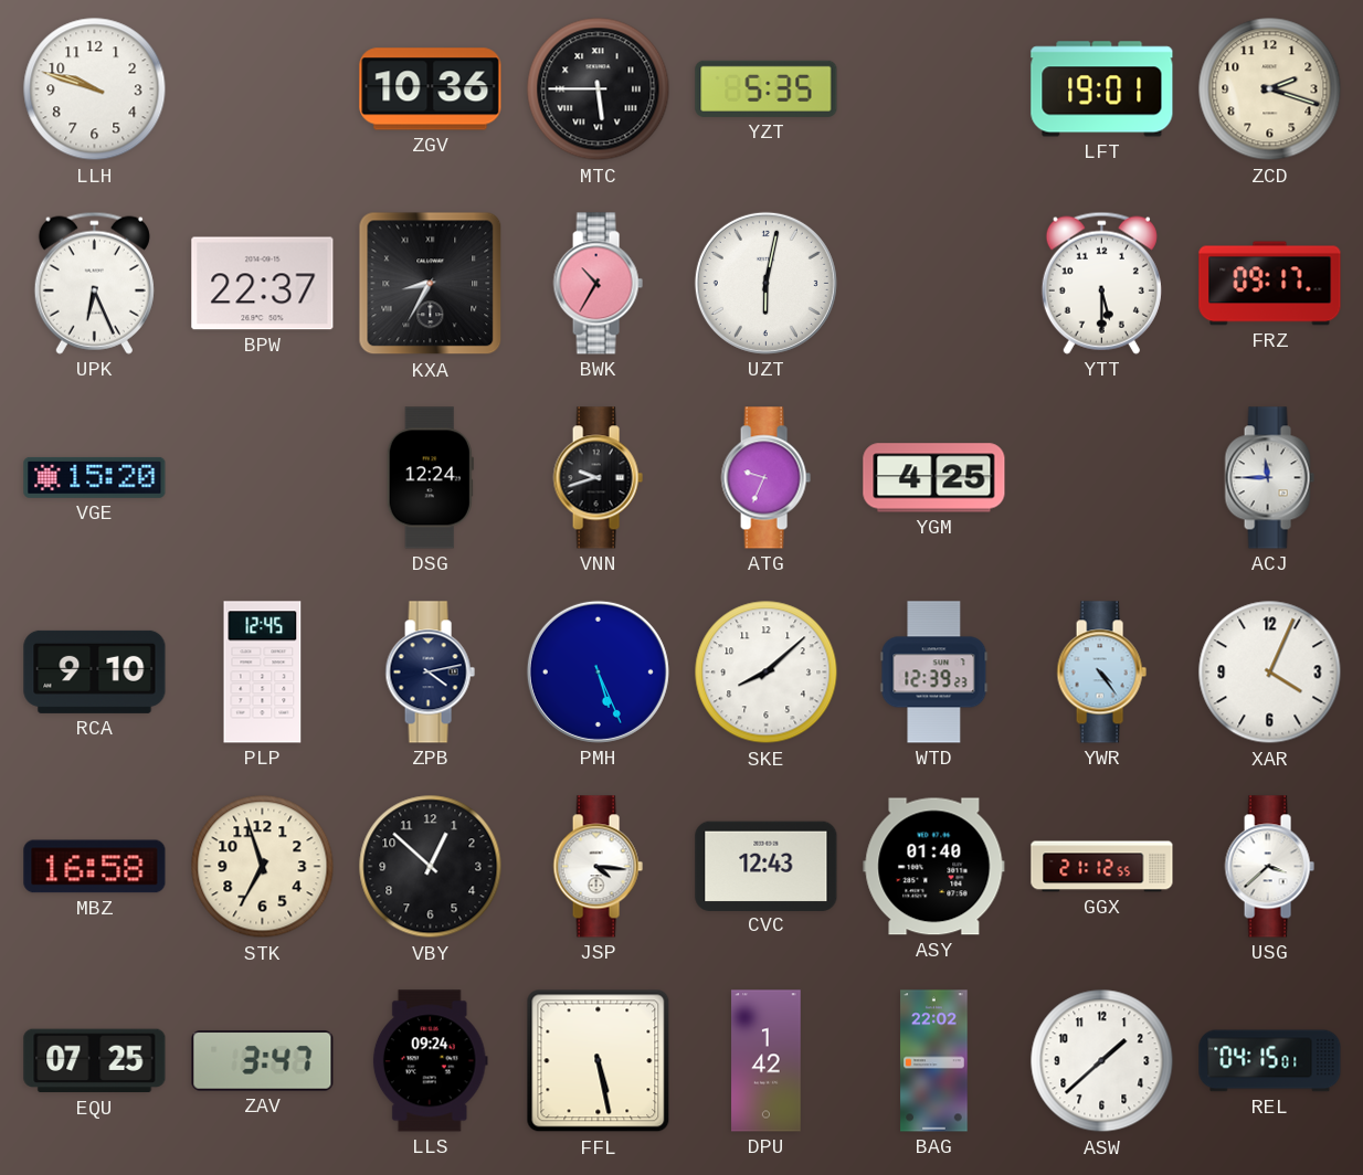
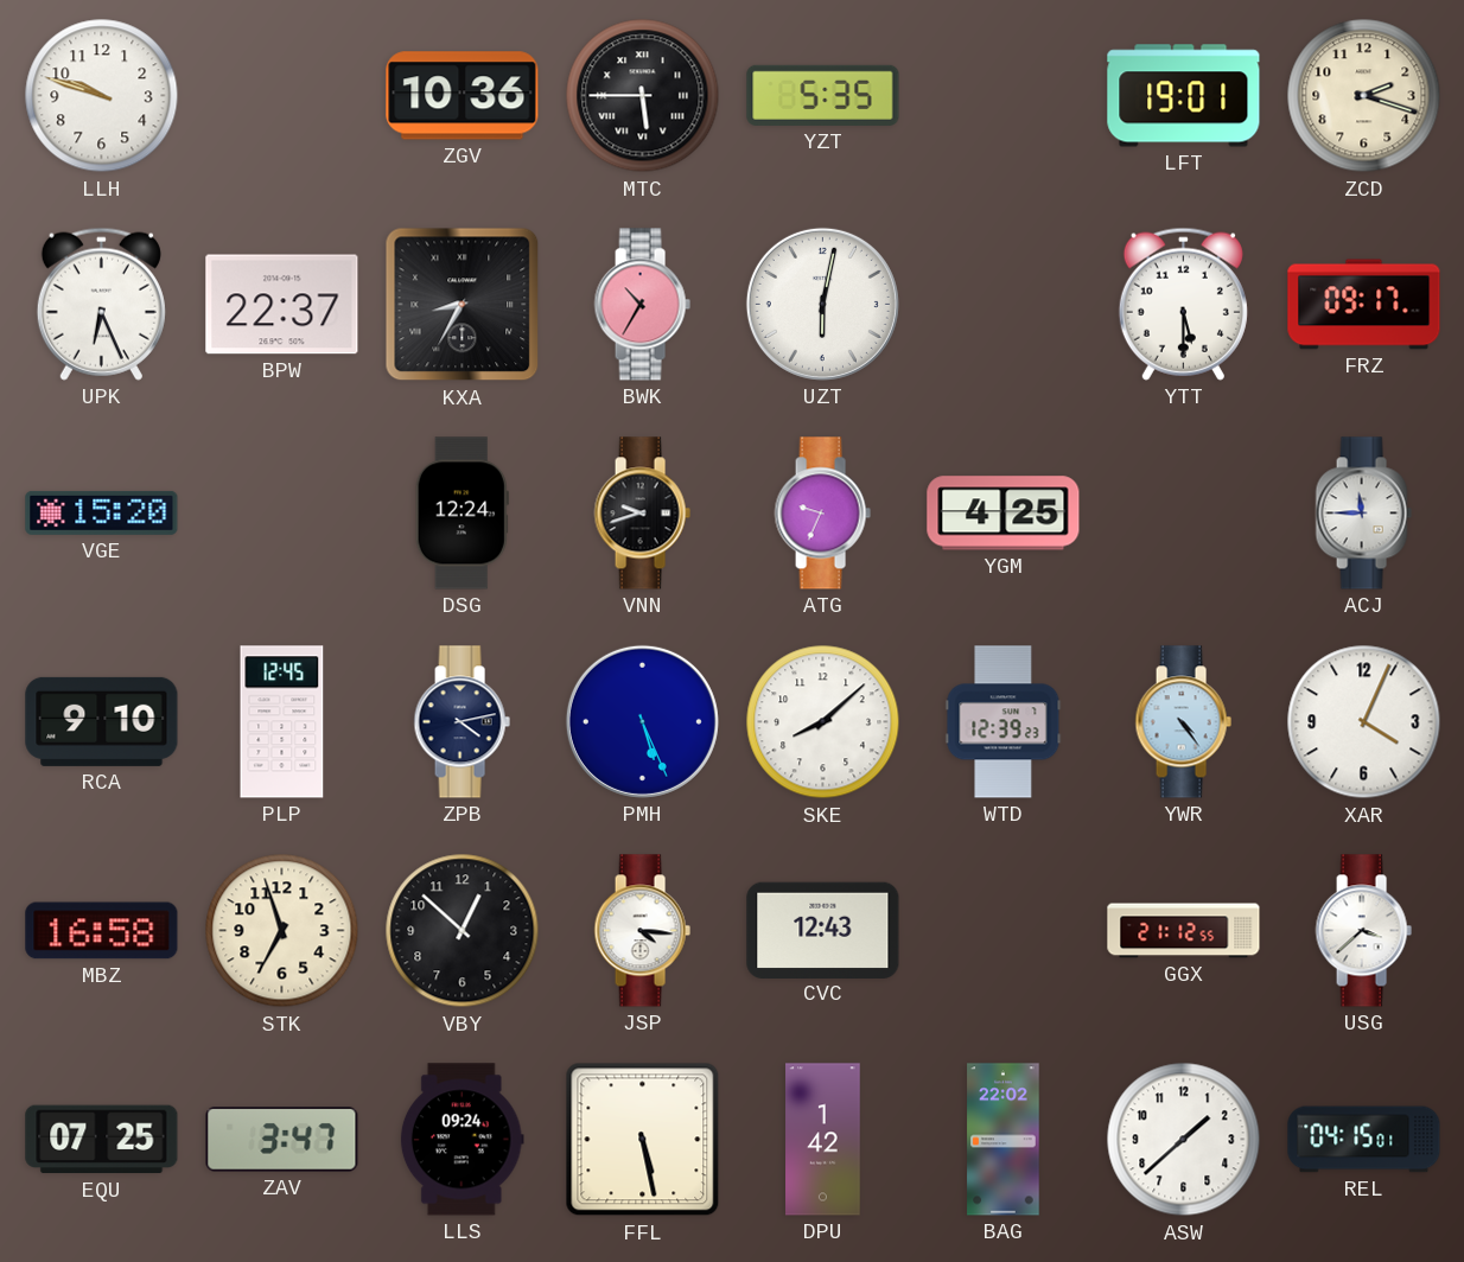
ASY: 01:40 -> none (934, 867)
